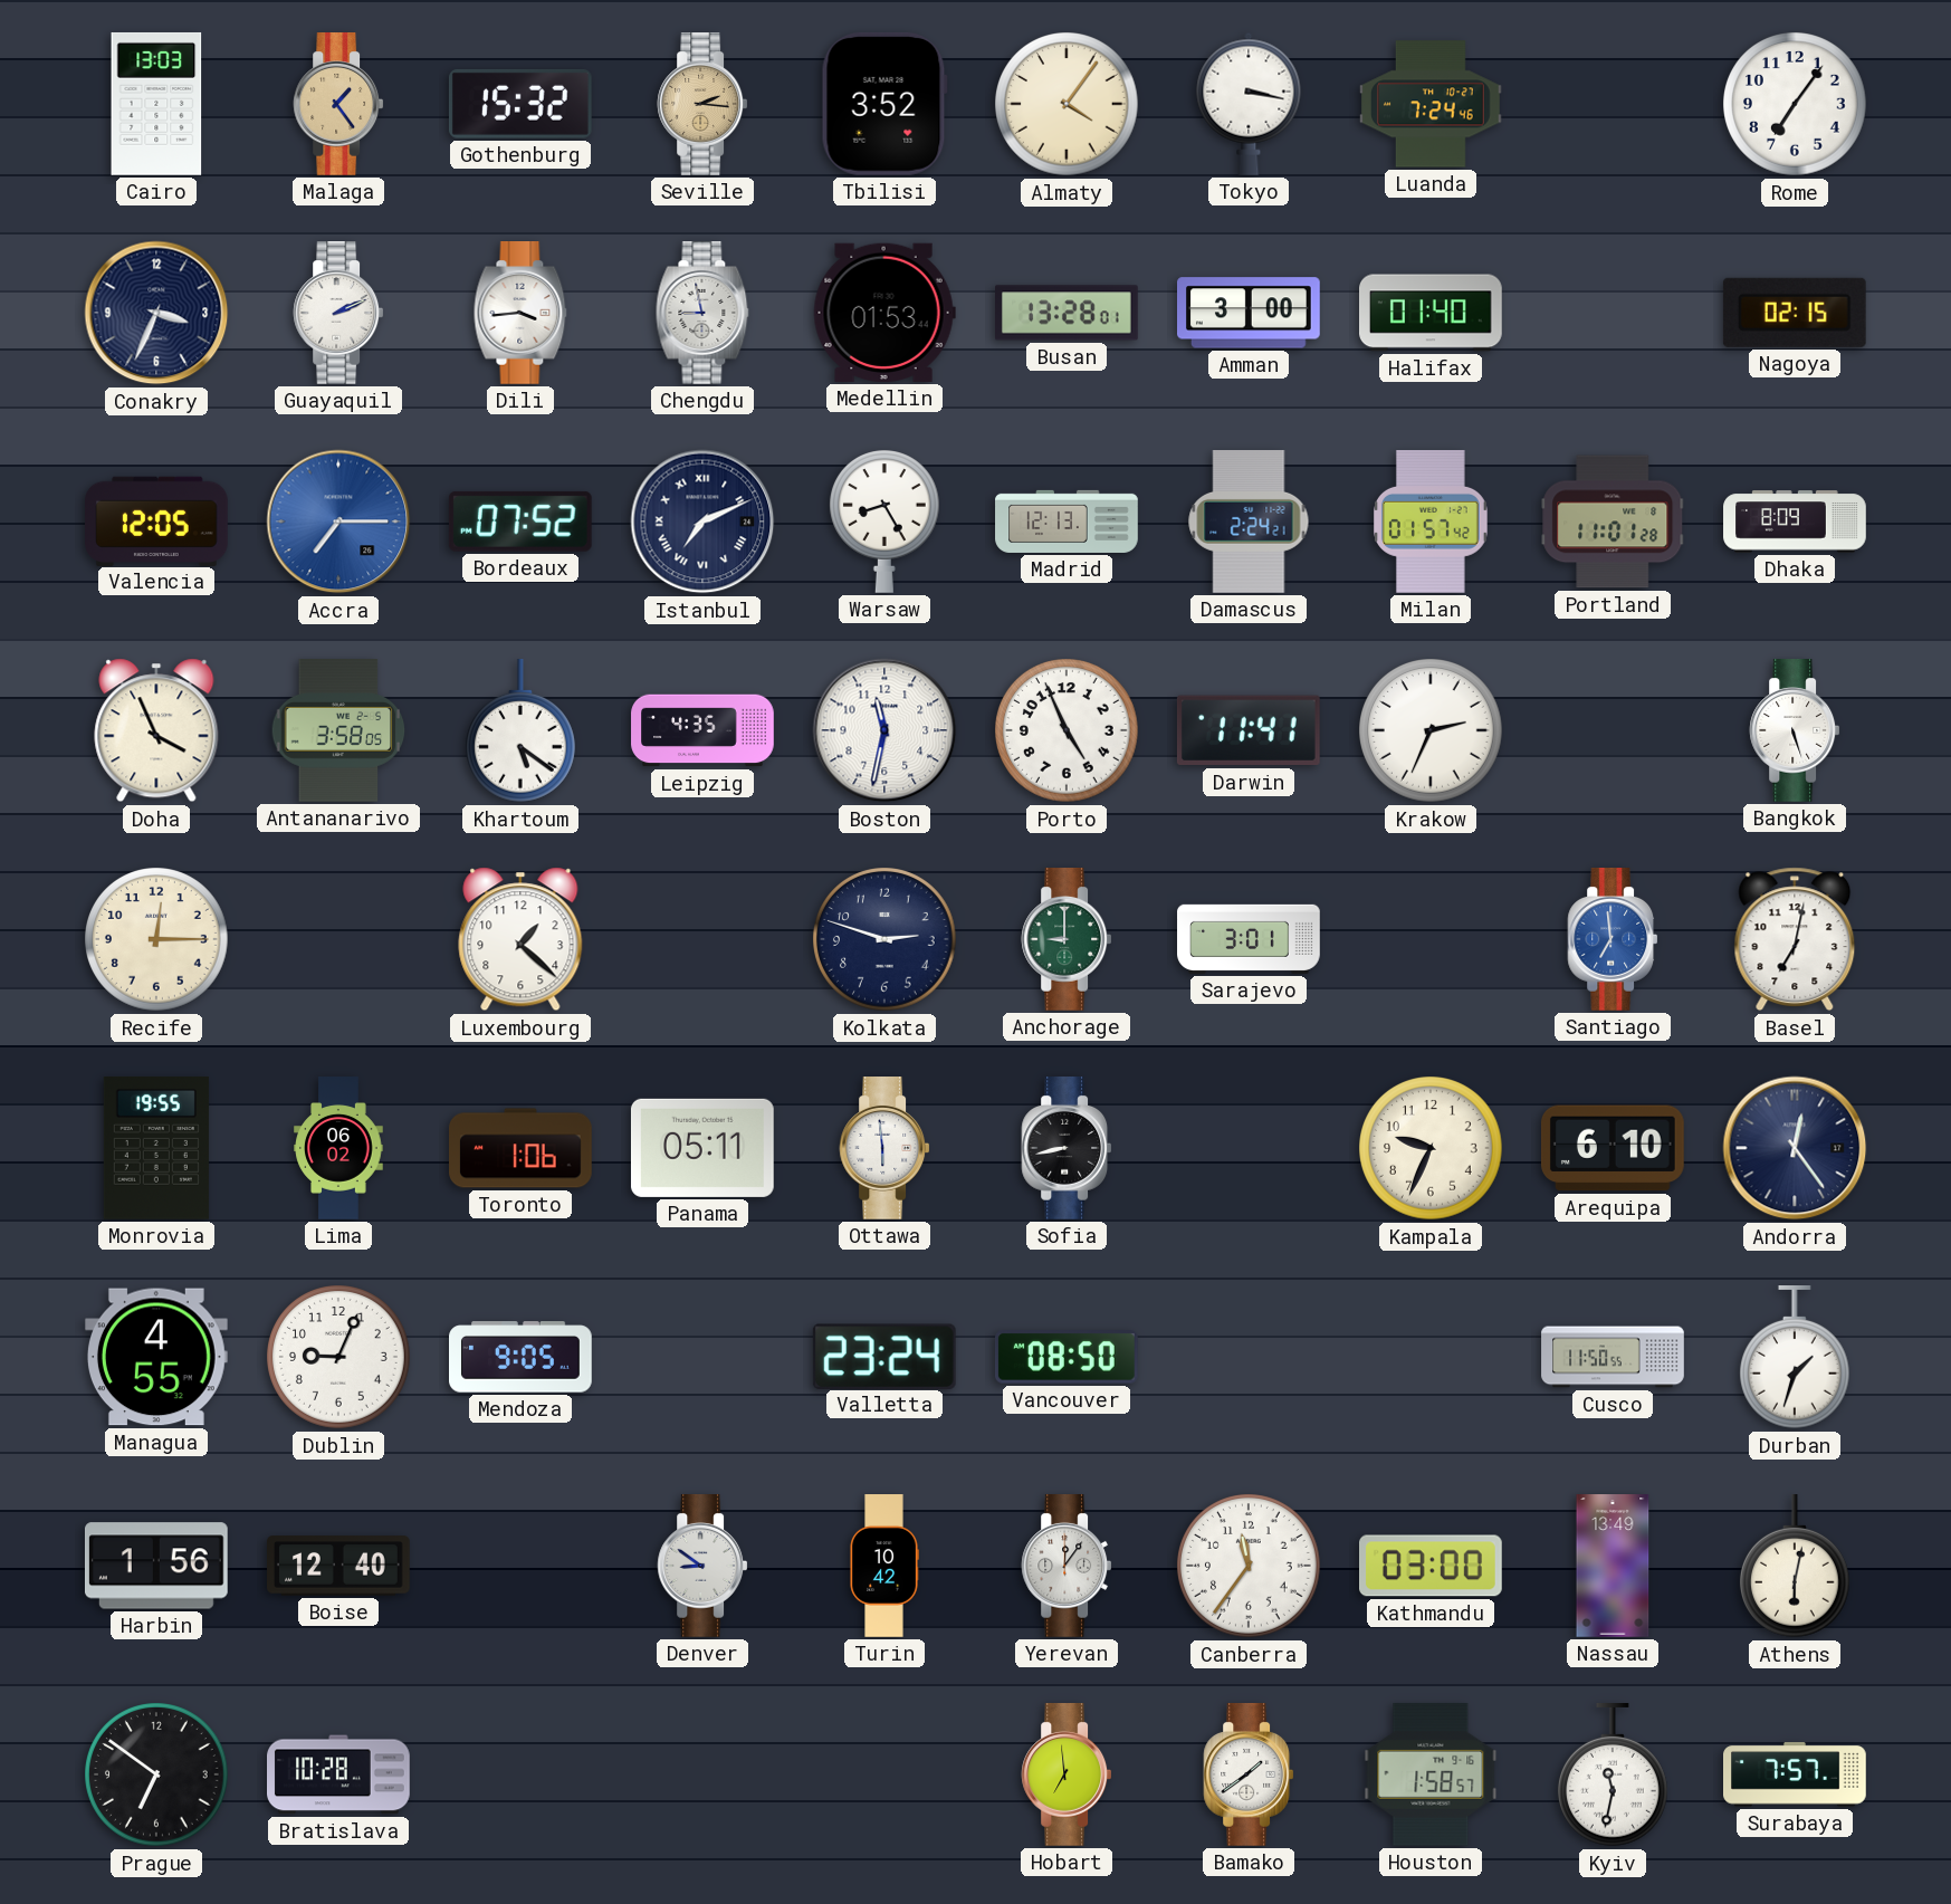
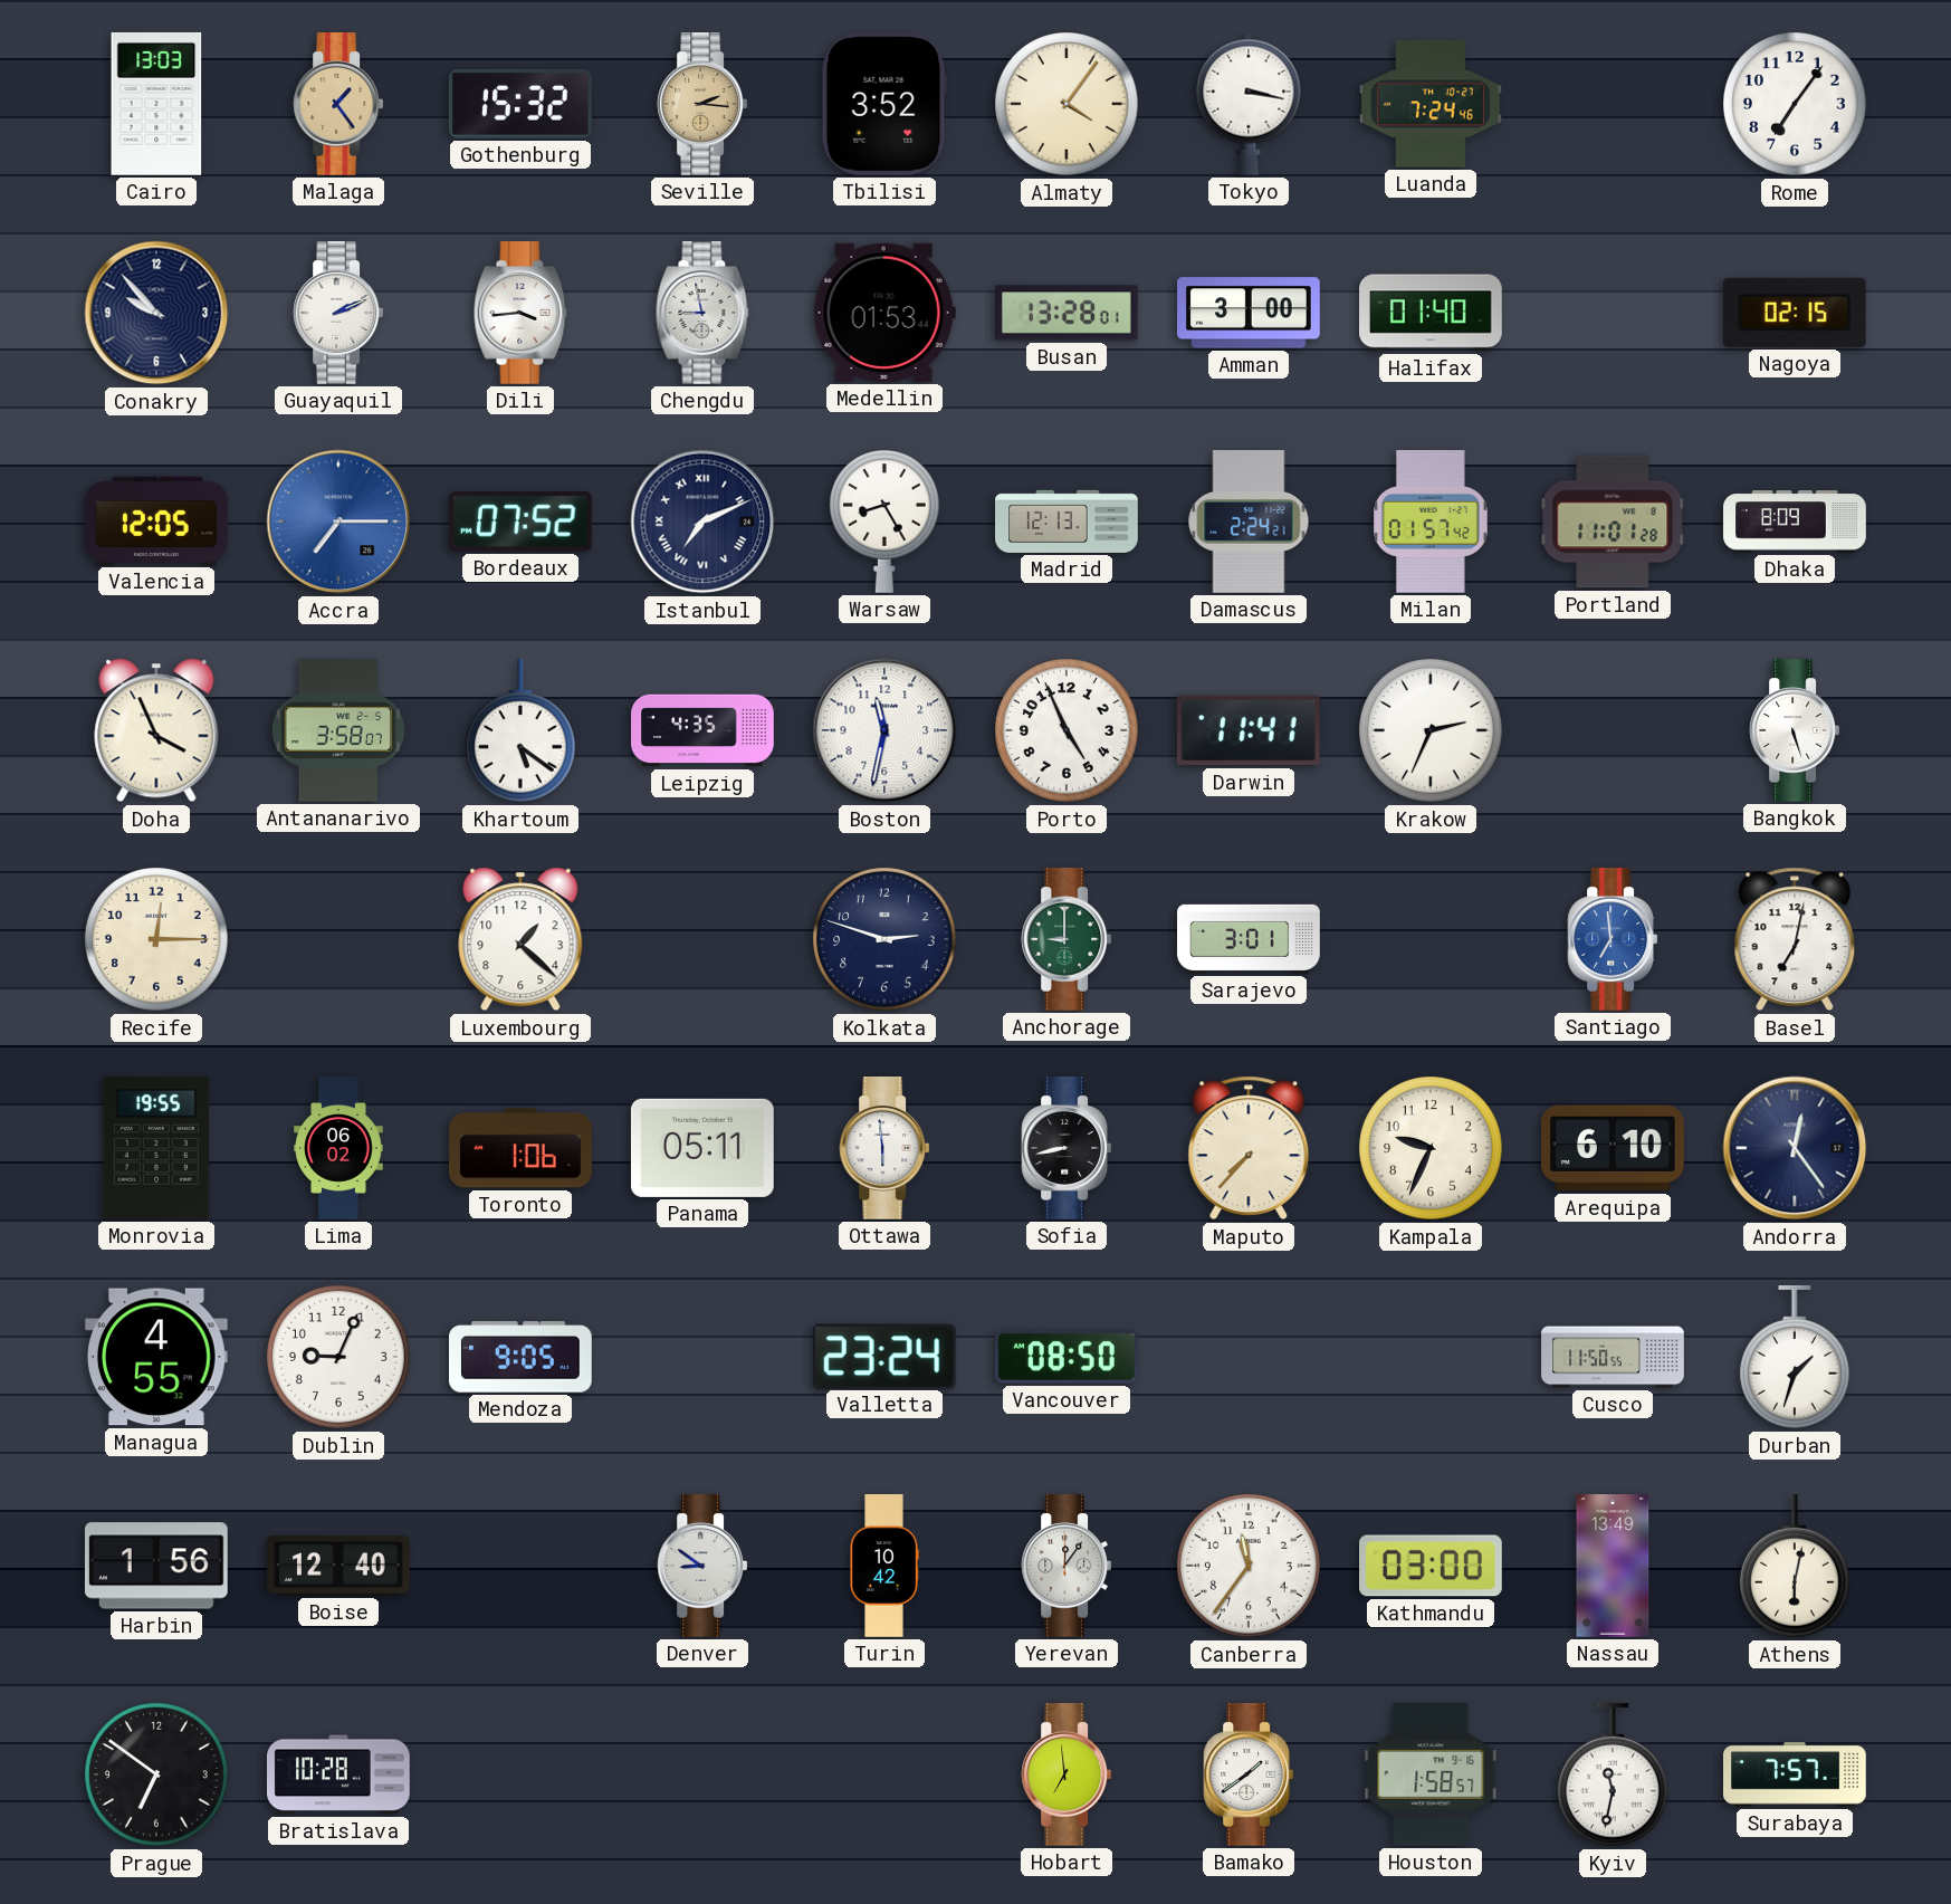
Conakry: 3:34 -> 9:53 (156, 313)
Antananarivo: 3:58:05 -> 3:58:07 (338, 731)
Maputo: none -> 7:37 (1249, 1148)
